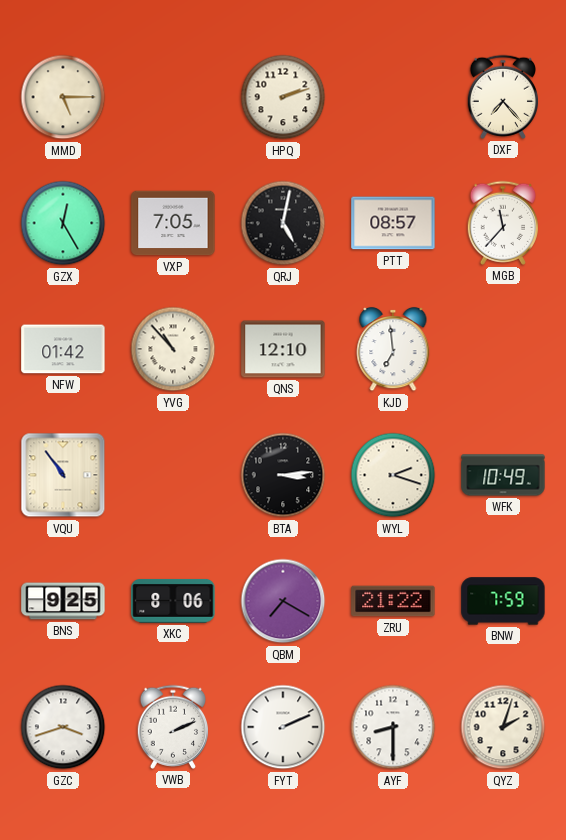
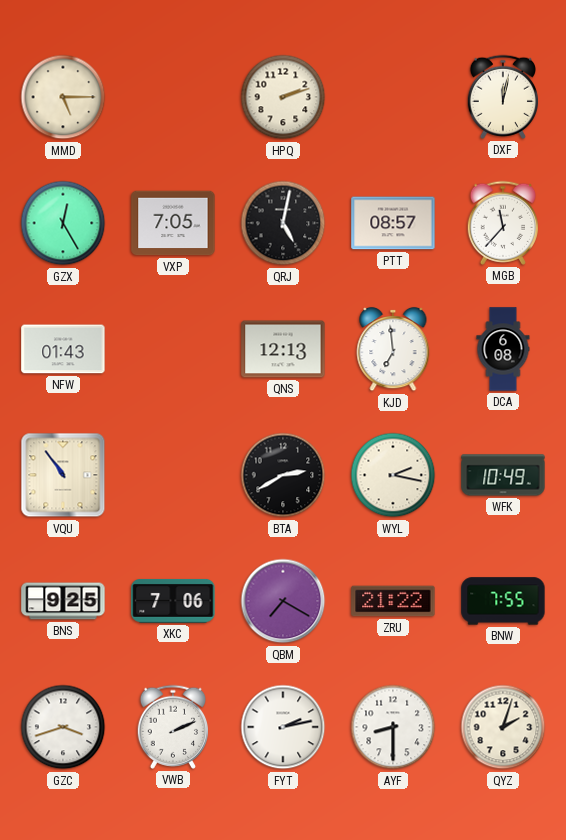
DXF: 7:23 -> 12:02 (502, 97)
NFW: 01:42 -> 01:43 (63, 349)
YVG: 10:53 -> none (173, 349)
QNS: 12:10 -> 12:13 (283, 349)
DCA: none -> 6:08 (503, 349)
BTA: 3:14 -> 2:40 (283, 475)
WYL: 2:18 -> 2:17 (393, 475)
XKC: 8:06 -> 7:06 (173, 601)
BNW: 7:59 -> 7:55 (503, 601)
FYT: 2:11 -> 2:13 (283, 727)
